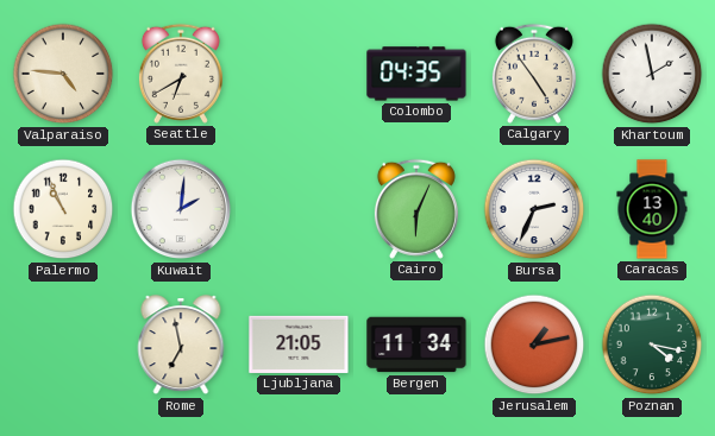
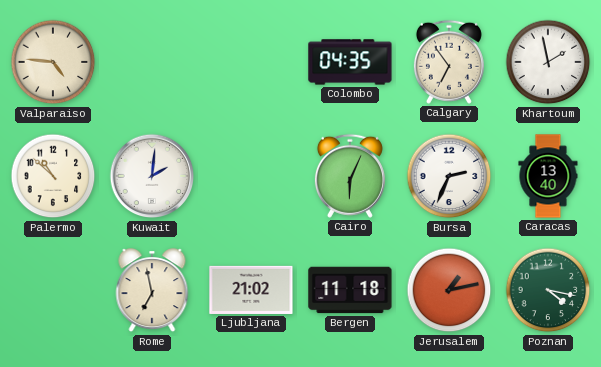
Seattle: 6:40 -> none (181, 74)
Calgary: 4:54 -> 6:54 (449, 62)
Palermo: 10:56 -> 10:52 (53, 176)
Ljubljana: 21:05 -> 21:02 (251, 290)
Bergen: 11:34 -> 11:18 (350, 290)
